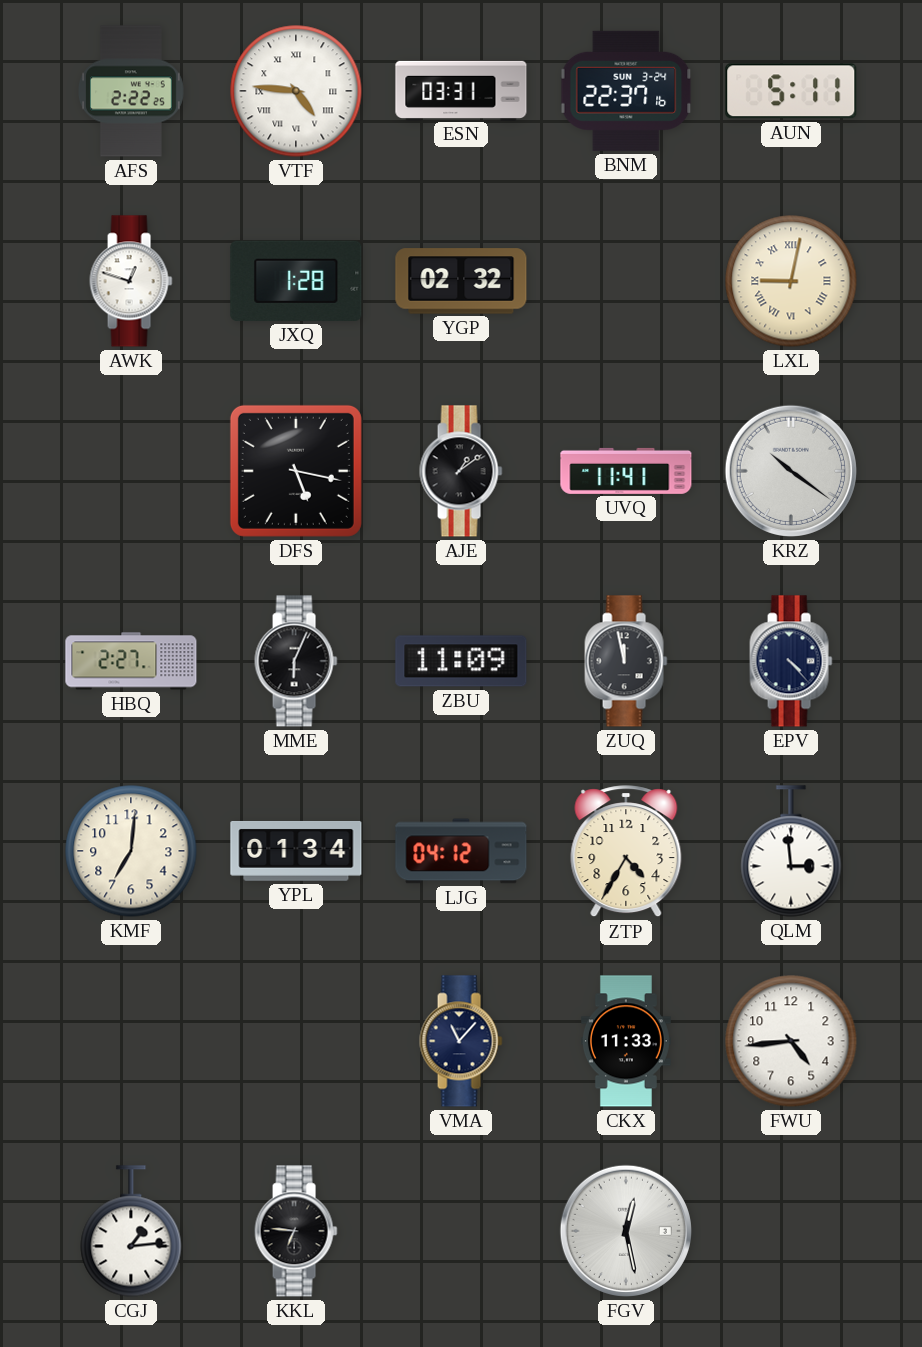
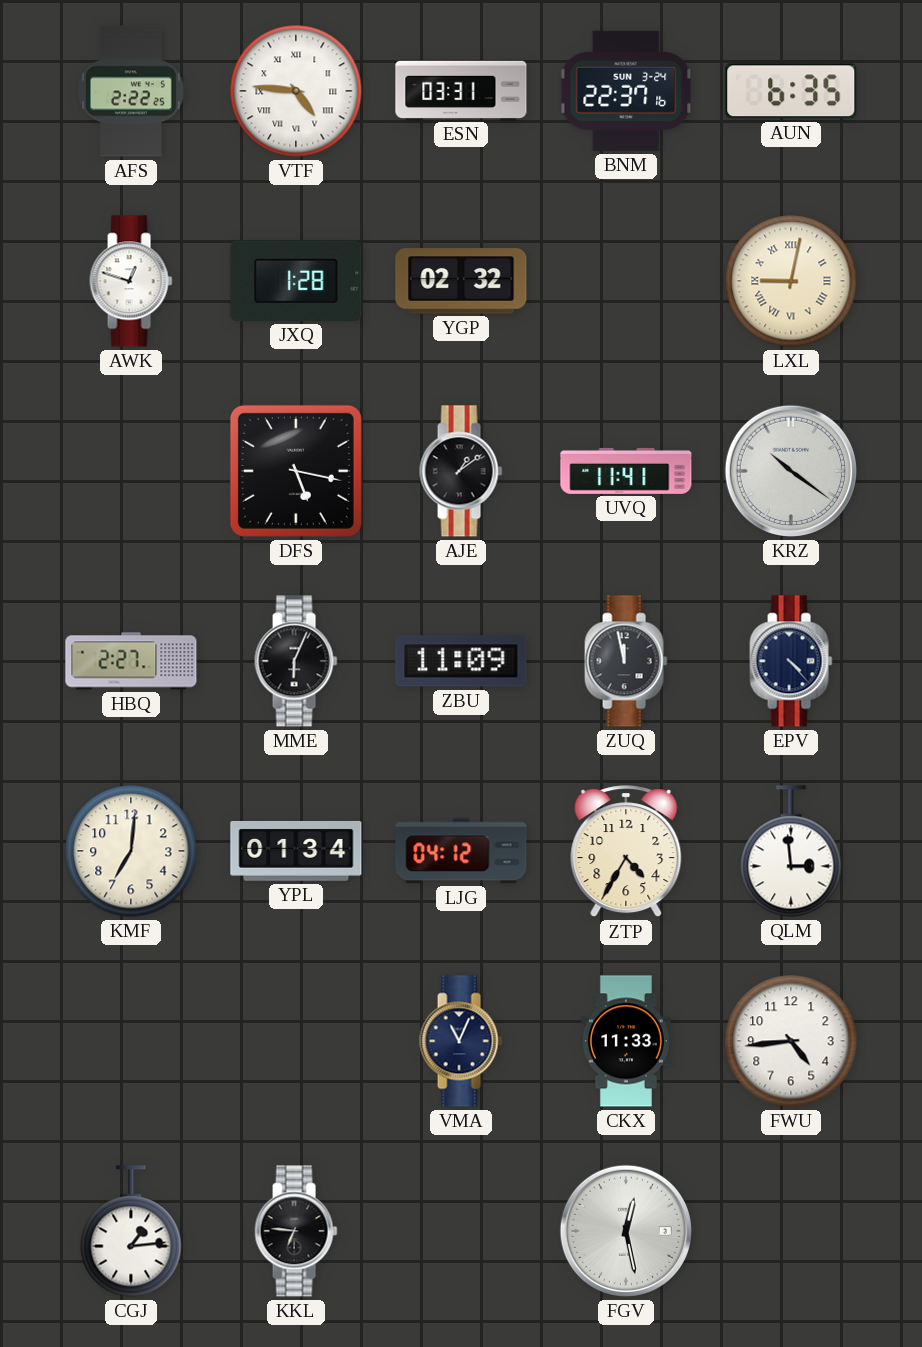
AUN: 5:11 -> 6:35 (791, 91)
VMA: 11:07 -> 11:04 (461, 1041)
